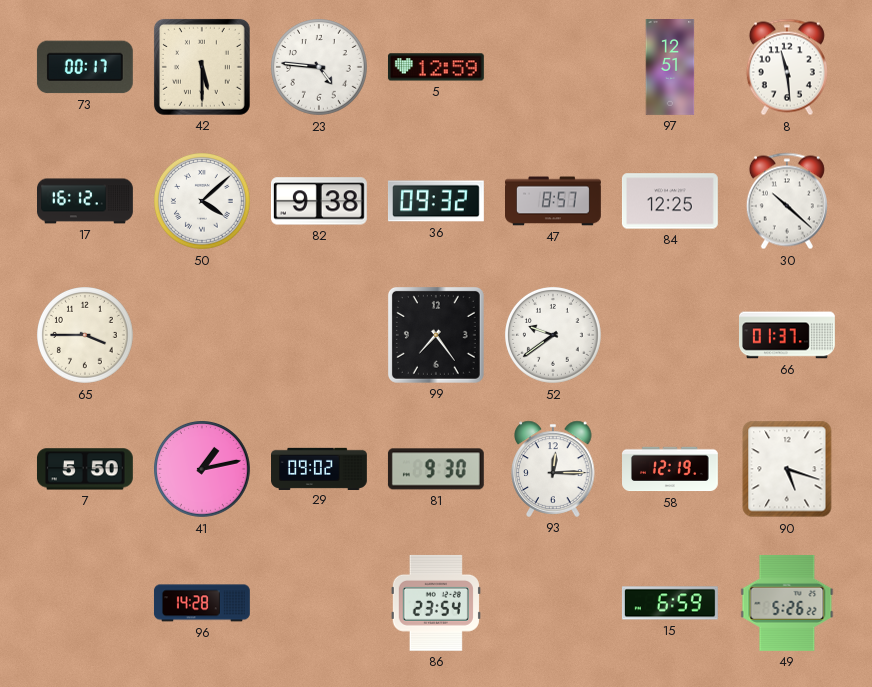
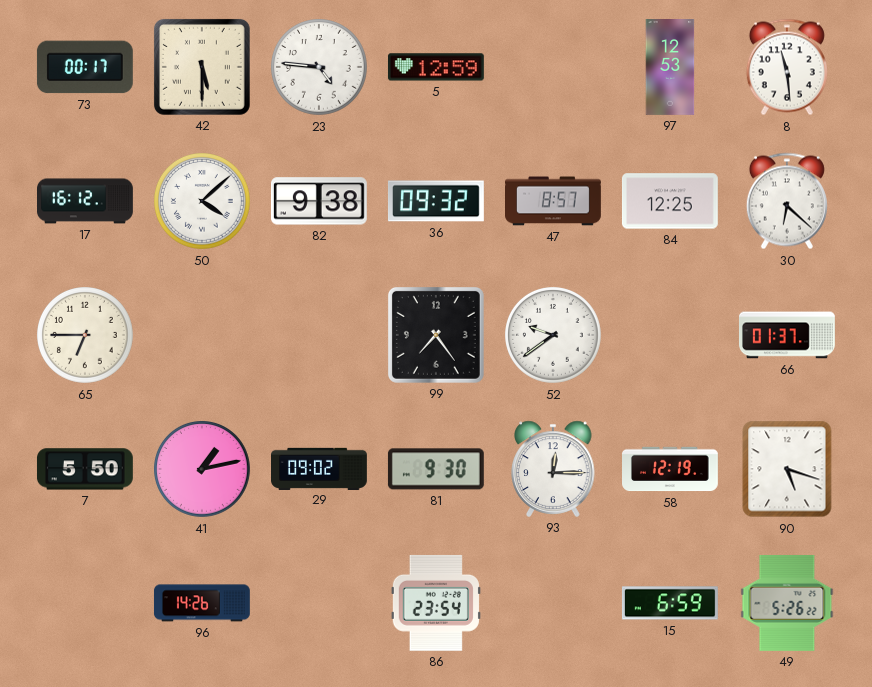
97: 12:51 -> 12:53 (670, 68)
30: 10:22 -> 6:22 (787, 201)
65: 3:45 -> 6:45 (86, 336)
96: 14:28 -> 14:26 (202, 603)
